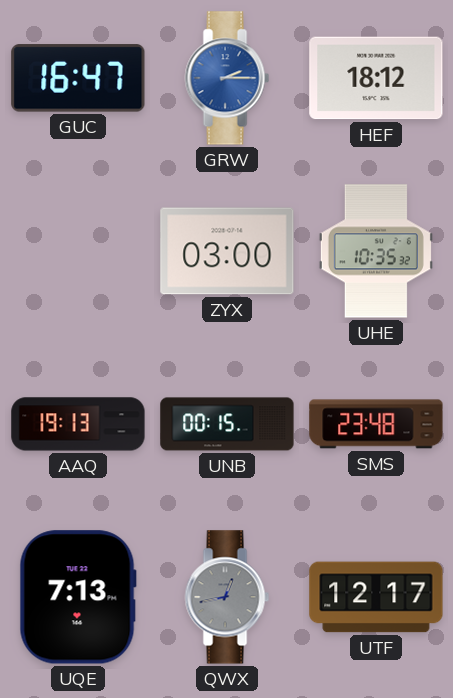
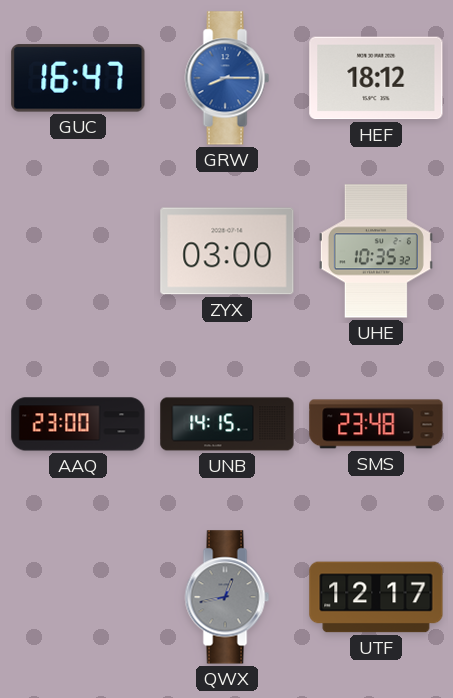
GRW: 2:15 -> 8:15 (227, 78)
AAQ: 19:13 -> 23:00 (78, 424)
UNB: 00:15 -> 14:15 (227, 424)
UQE: 7:13 -> none (78, 597)
